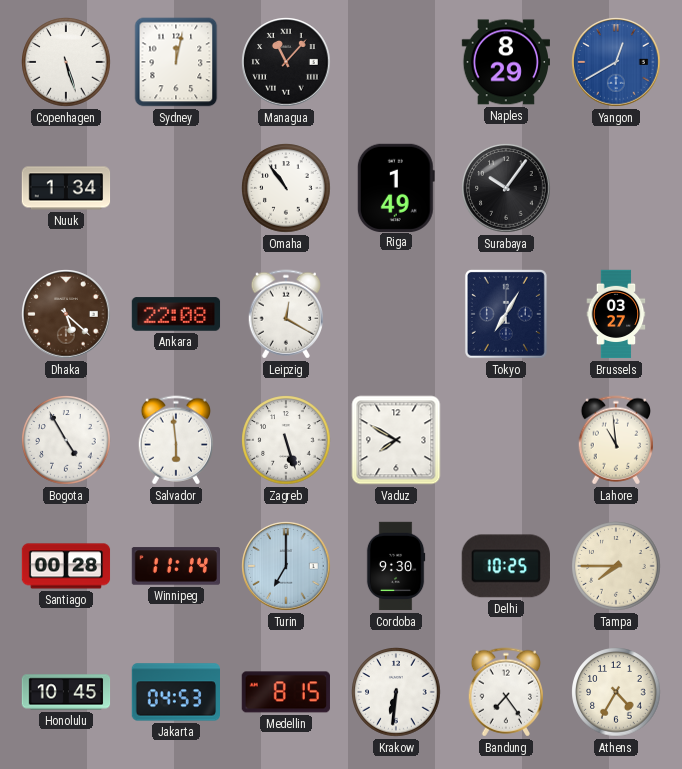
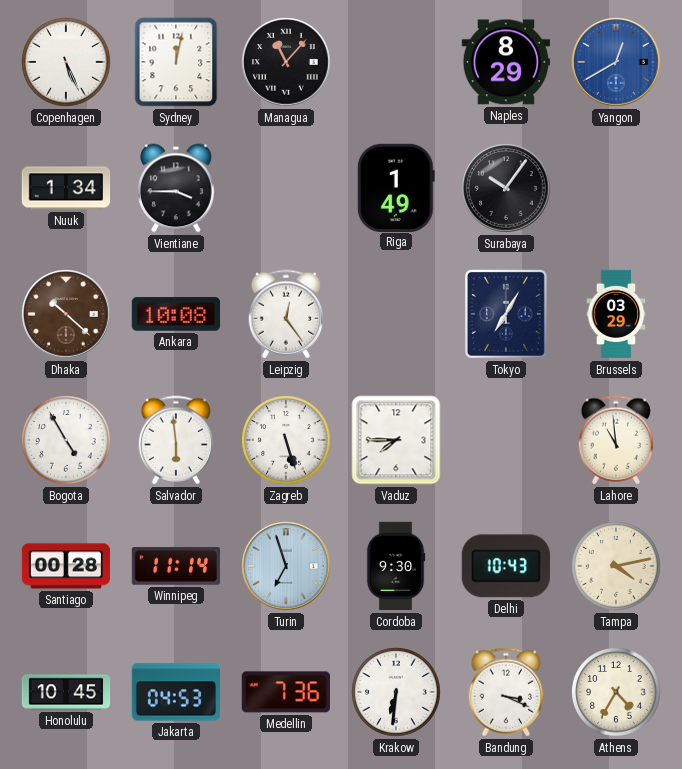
Copenhagen: 5:27 -> 5:26 (66, 62)
Vientiane: none -> 3:45 (176, 188)
Omaha: 10:54 -> none (286, 188)
Dhaka: 5:22 -> 10:22 (66, 314)
Ankara: 22:08 -> 10:08 (176, 314)
Leipzig: 12:20 -> 12:24 (286, 314)
Brussels: 03:27 -> 03:29 (616, 314)
Vaduz: 7:50 -> 7:45 (396, 440)
Turin: 7:00 -> 6:57 (286, 566)
Delhi: 10:25 -> 10:43 (506, 566)
Tampa: 7:45 -> 4:13 (616, 566)
Medellin: 8:15 -> 7:36 (285, 692)
Bandung: 7:24 -> 3:19 (506, 692)
